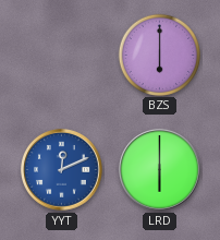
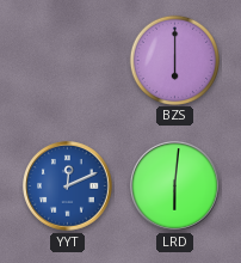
LRD: 6:00 -> 6:01 (175, 186)
